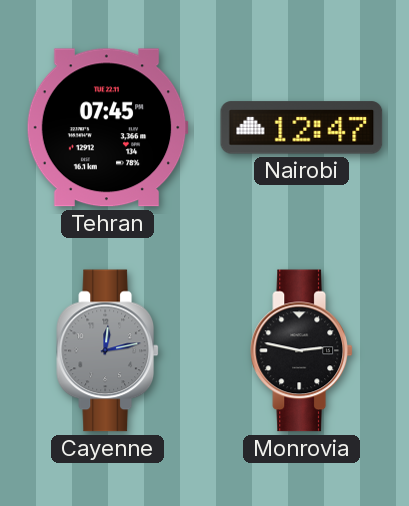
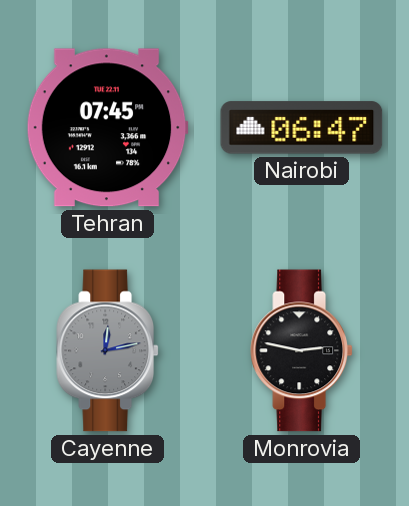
Nairobi: 12:47 -> 06:47 (302, 128)
